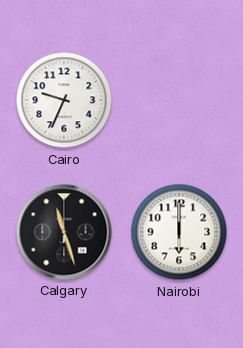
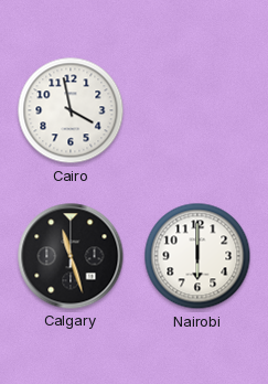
Cairo: 9:34 -> 3:58 (71, 110)
